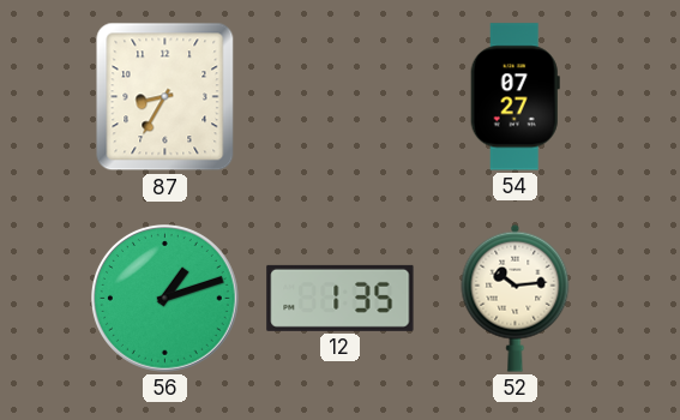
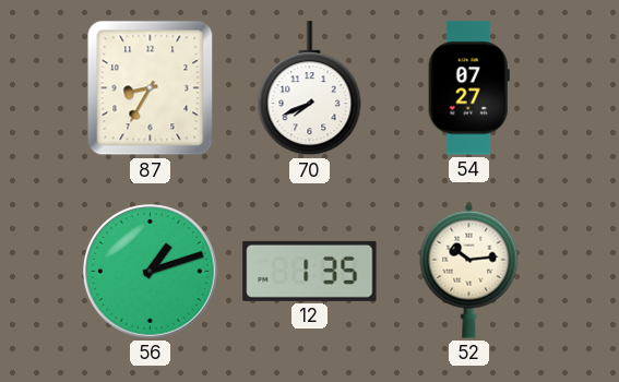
70: none -> 7:41 (310, 88)
